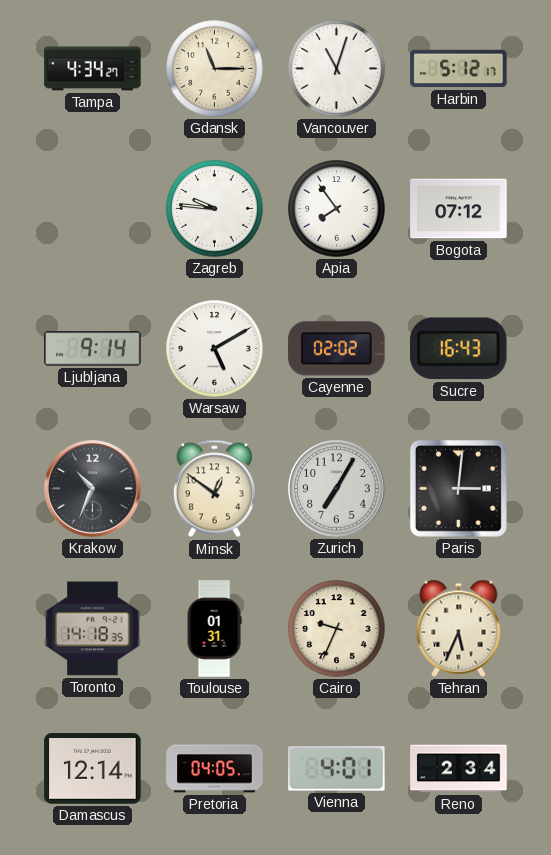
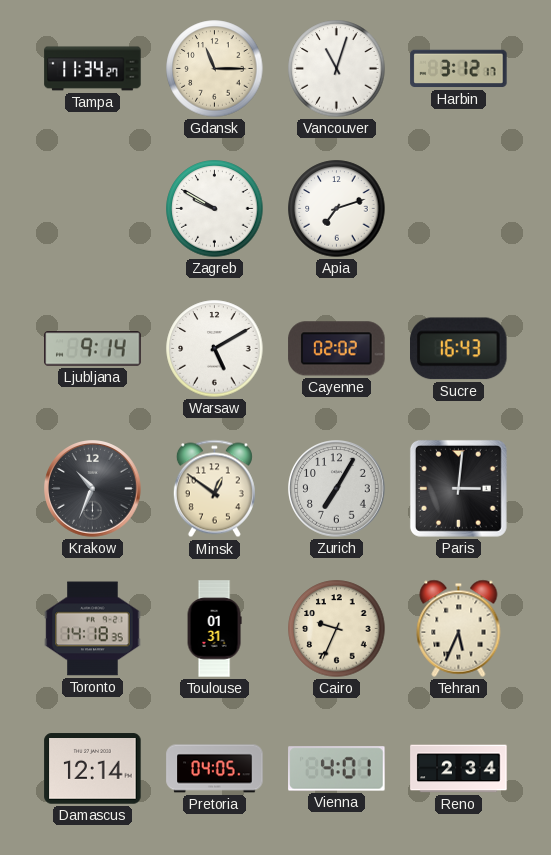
Tampa: 4:34 -> 11:34 (93, 69)
Harbin: 5:12 -> 3:12 (459, 69)
Zagreb: 9:46 -> 9:50 (215, 209)
Apia: 7:54 -> 7:12 (337, 209)
Bogota: 07:12 -> none (459, 209)
